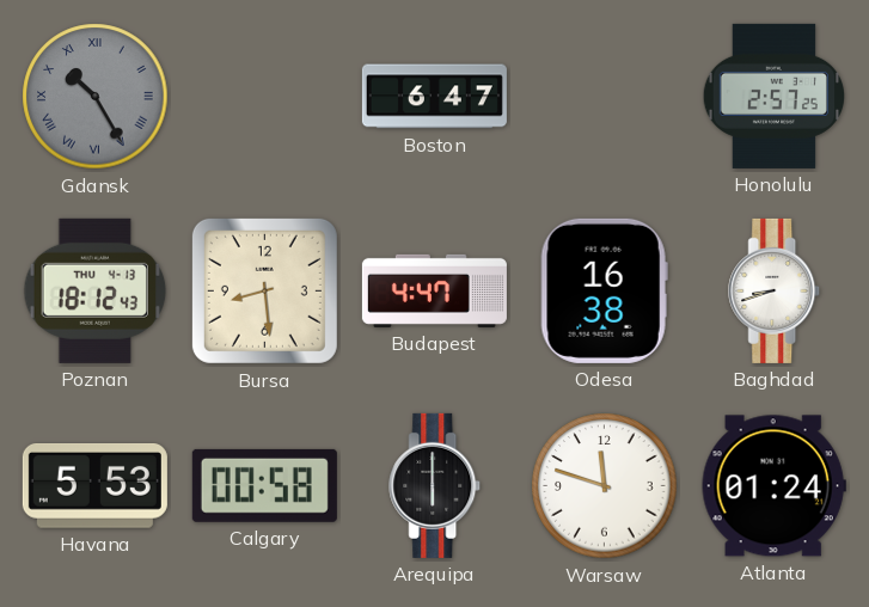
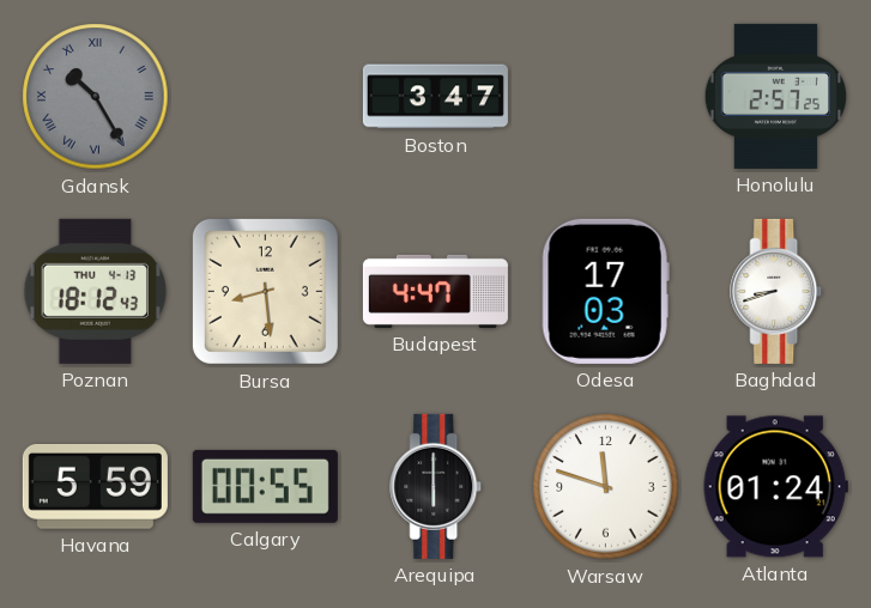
Boston: 6:47 -> 3:47 (435, 97)
Odesa: 16:38 -> 17:03 (605, 291)
Havana: 5:53 -> 5:59 (95, 487)
Calgary: 00:58 -> 00:55 (265, 486)
